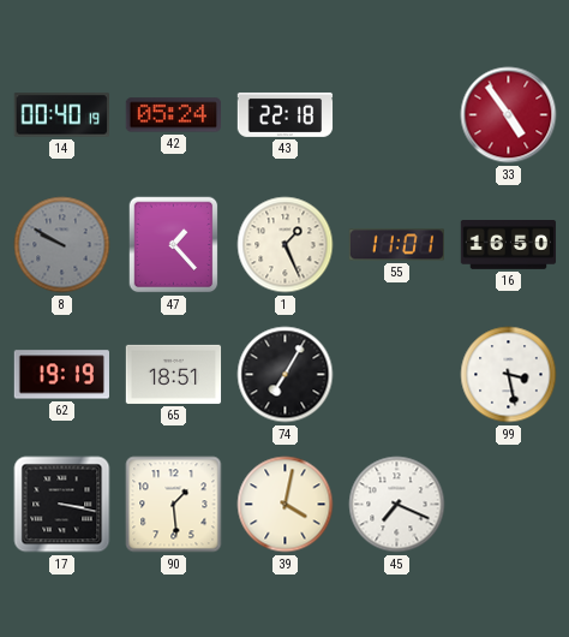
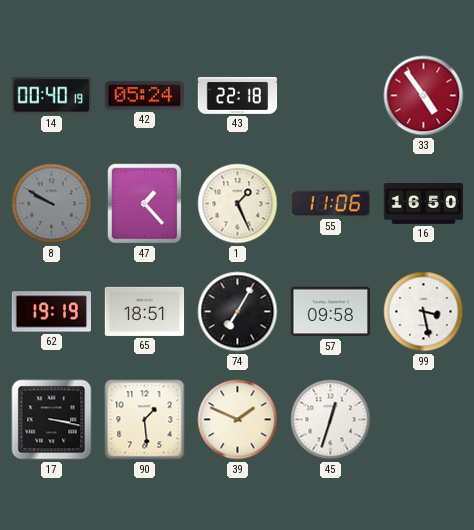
55: 11:01 -> 11:06 (330, 204)
57: none -> 09:58 (330, 312)
39: 4:02 -> 1:49 (238, 420)
45: 7:19 -> 12:33 (331, 420)
